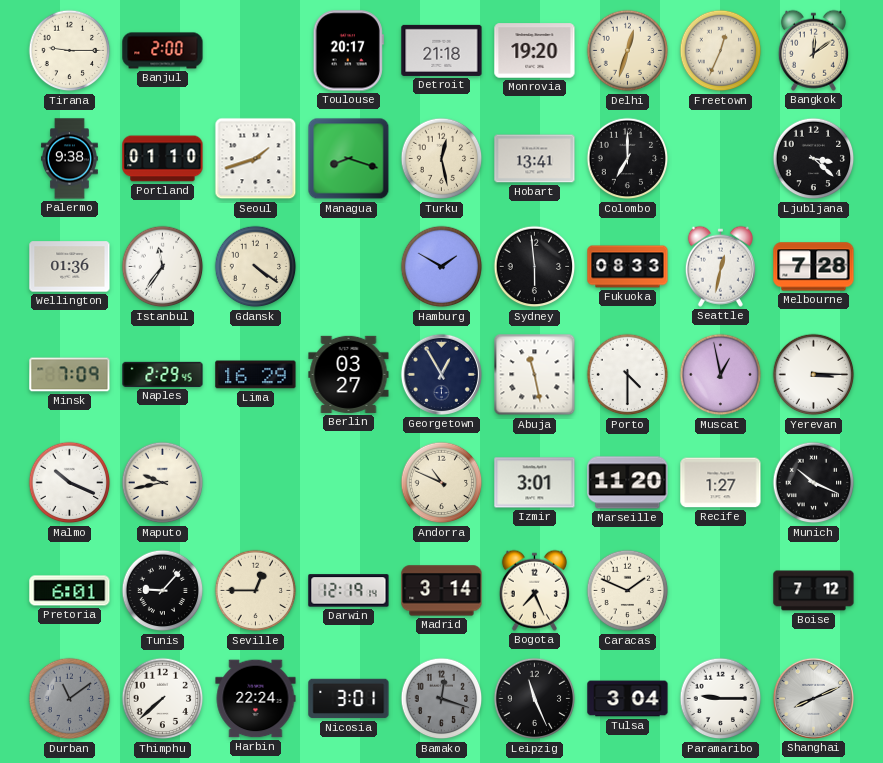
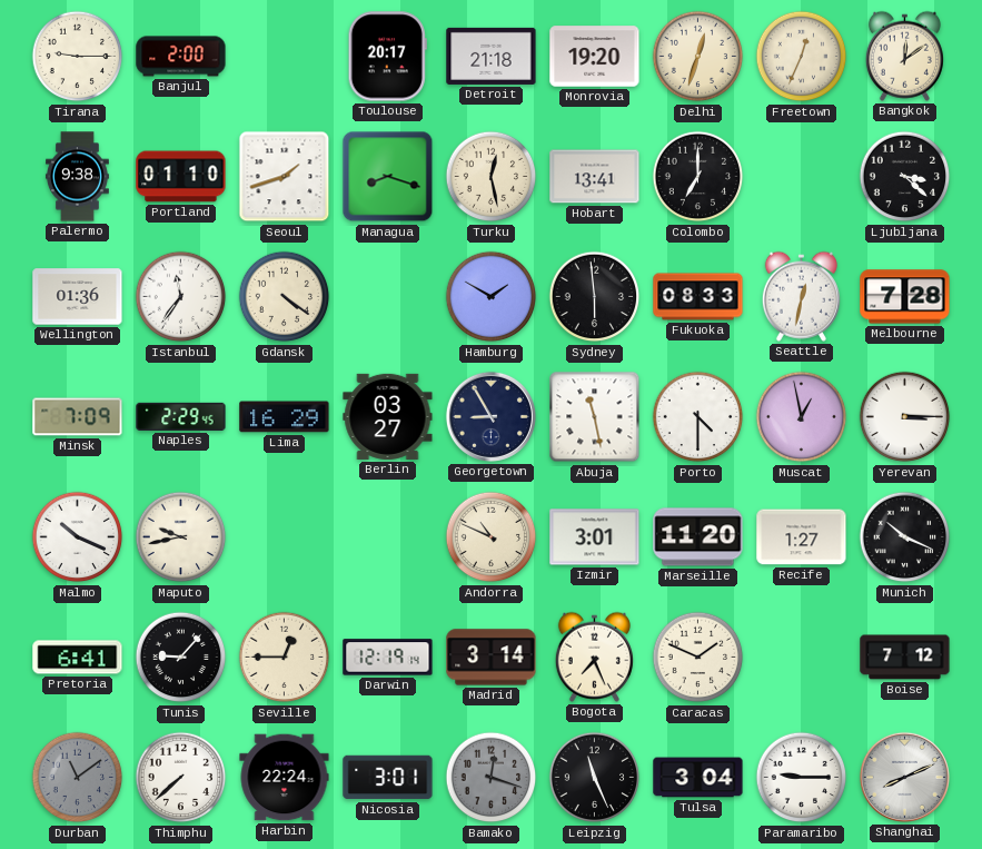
Georgetown: 12:55 -> 8:55 (490, 416)
Pretoria: 6:01 -> 6:41 (78, 658)
